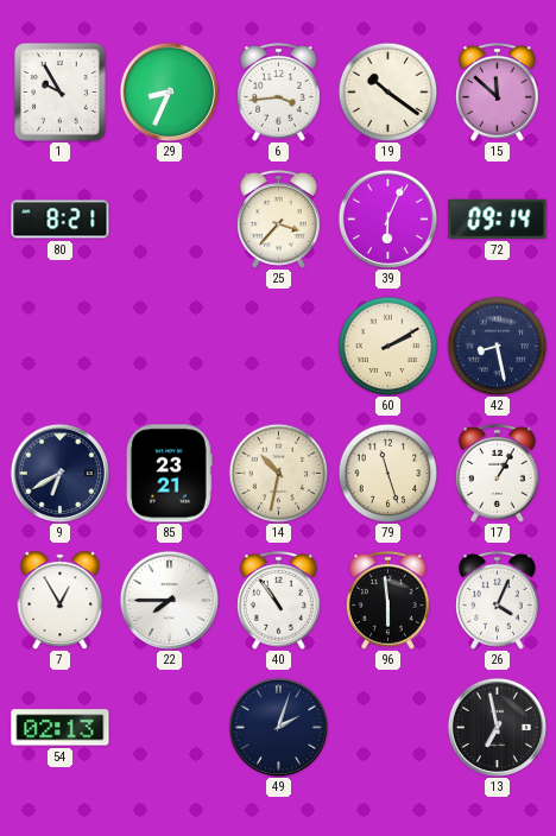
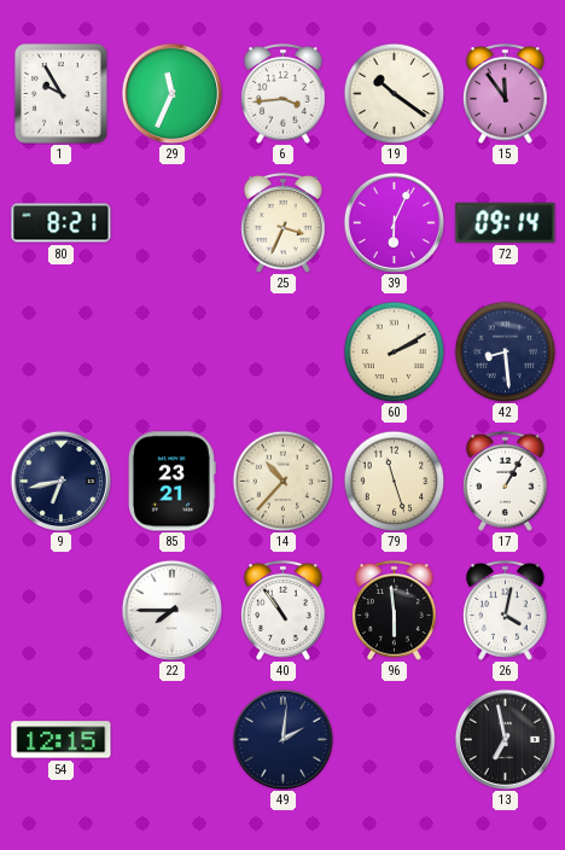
29: 8:34 -> 11:34 (171, 93)
15: 11:52 -> 11:54 (506, 93)
25: 3:37 -> 3:34 (284, 222)
42: 8:28 -> 8:29 (505, 351)
9: 6:40 -> 6:43 (60, 481)
14: 10:32 -> 10:37 (282, 481)
7: 12:55 -> none (61, 600)
26: 4:04 -> 4:02 (506, 610)
54: 02:13 -> 12:15 (62, 740)
49: 2:03 -> 2:01 (282, 739)
